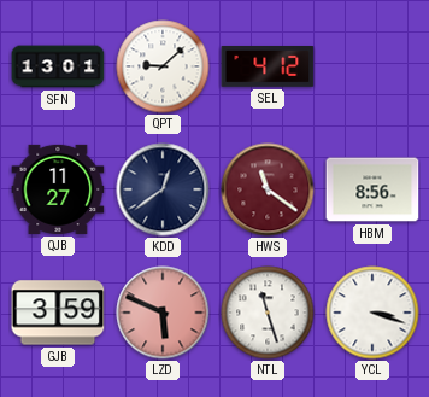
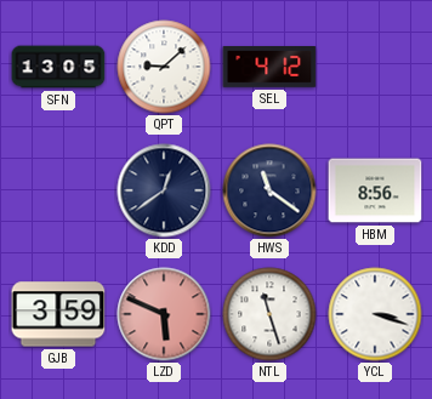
SFN: 13:01 -> 13:05 (58, 67)
QJB: 11:27 -> none (58, 189)
HWS dial: burgundy -> navy (269, 190)
